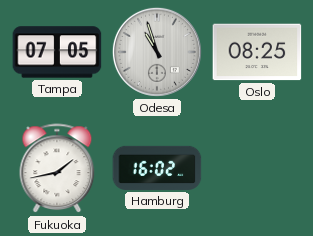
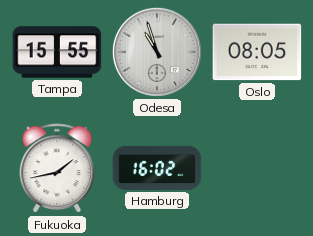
Tampa: 07:05 -> 15:55 (57, 52)
Oslo: 08:25 -> 08:05 (257, 52)
